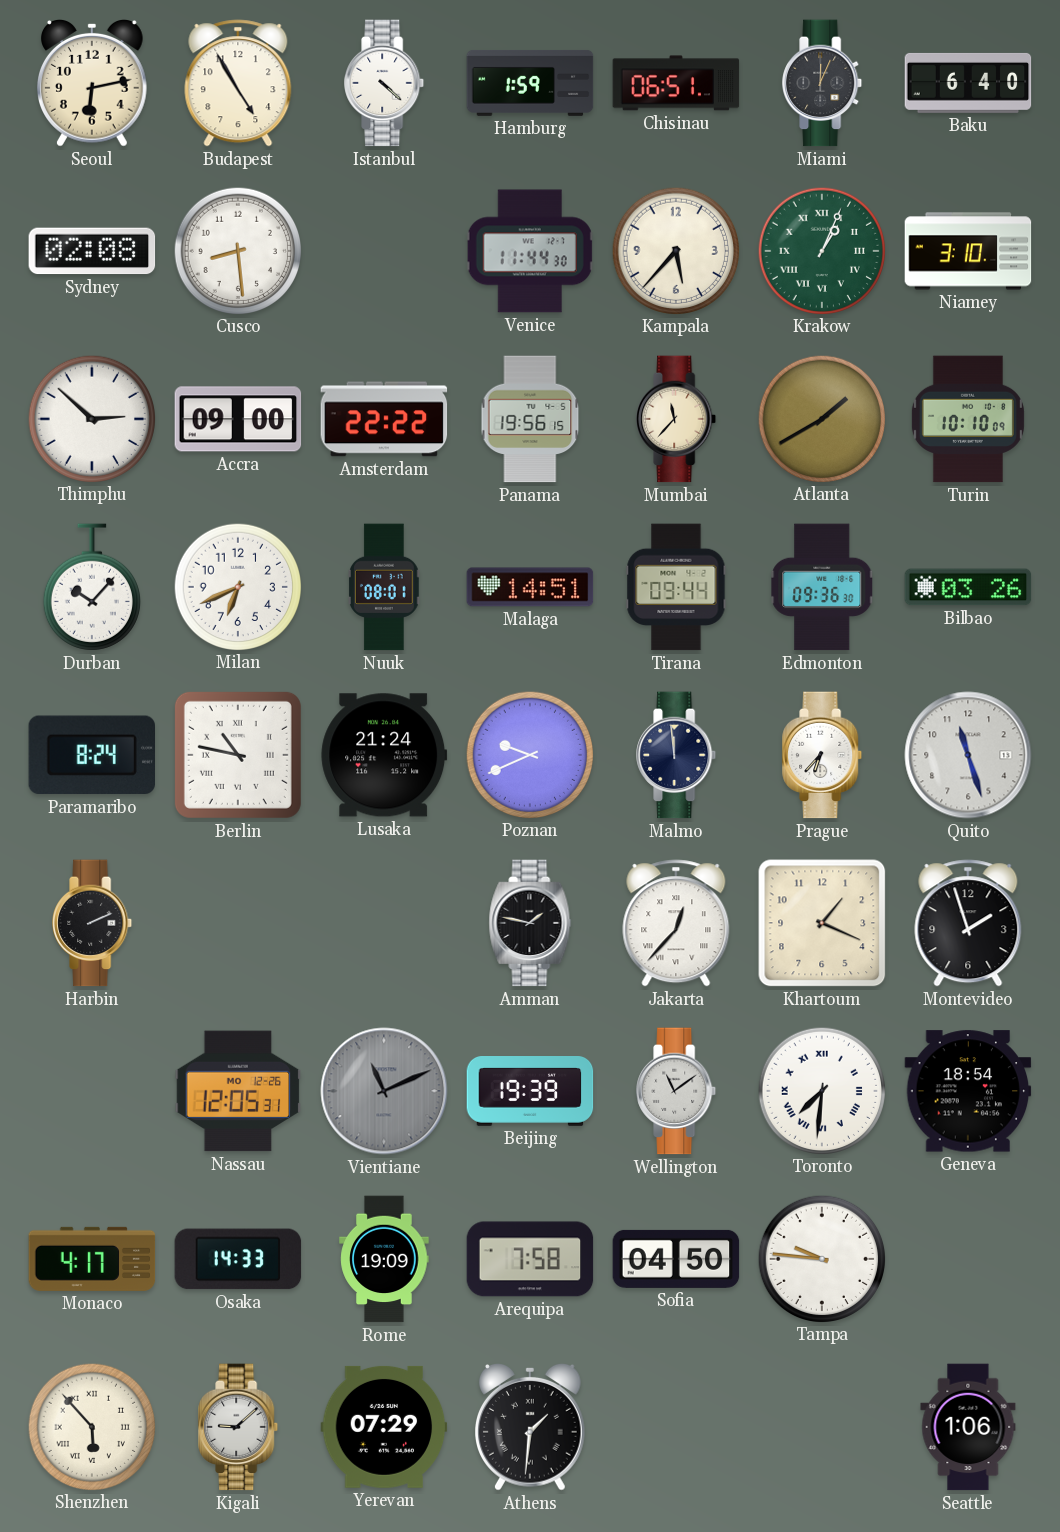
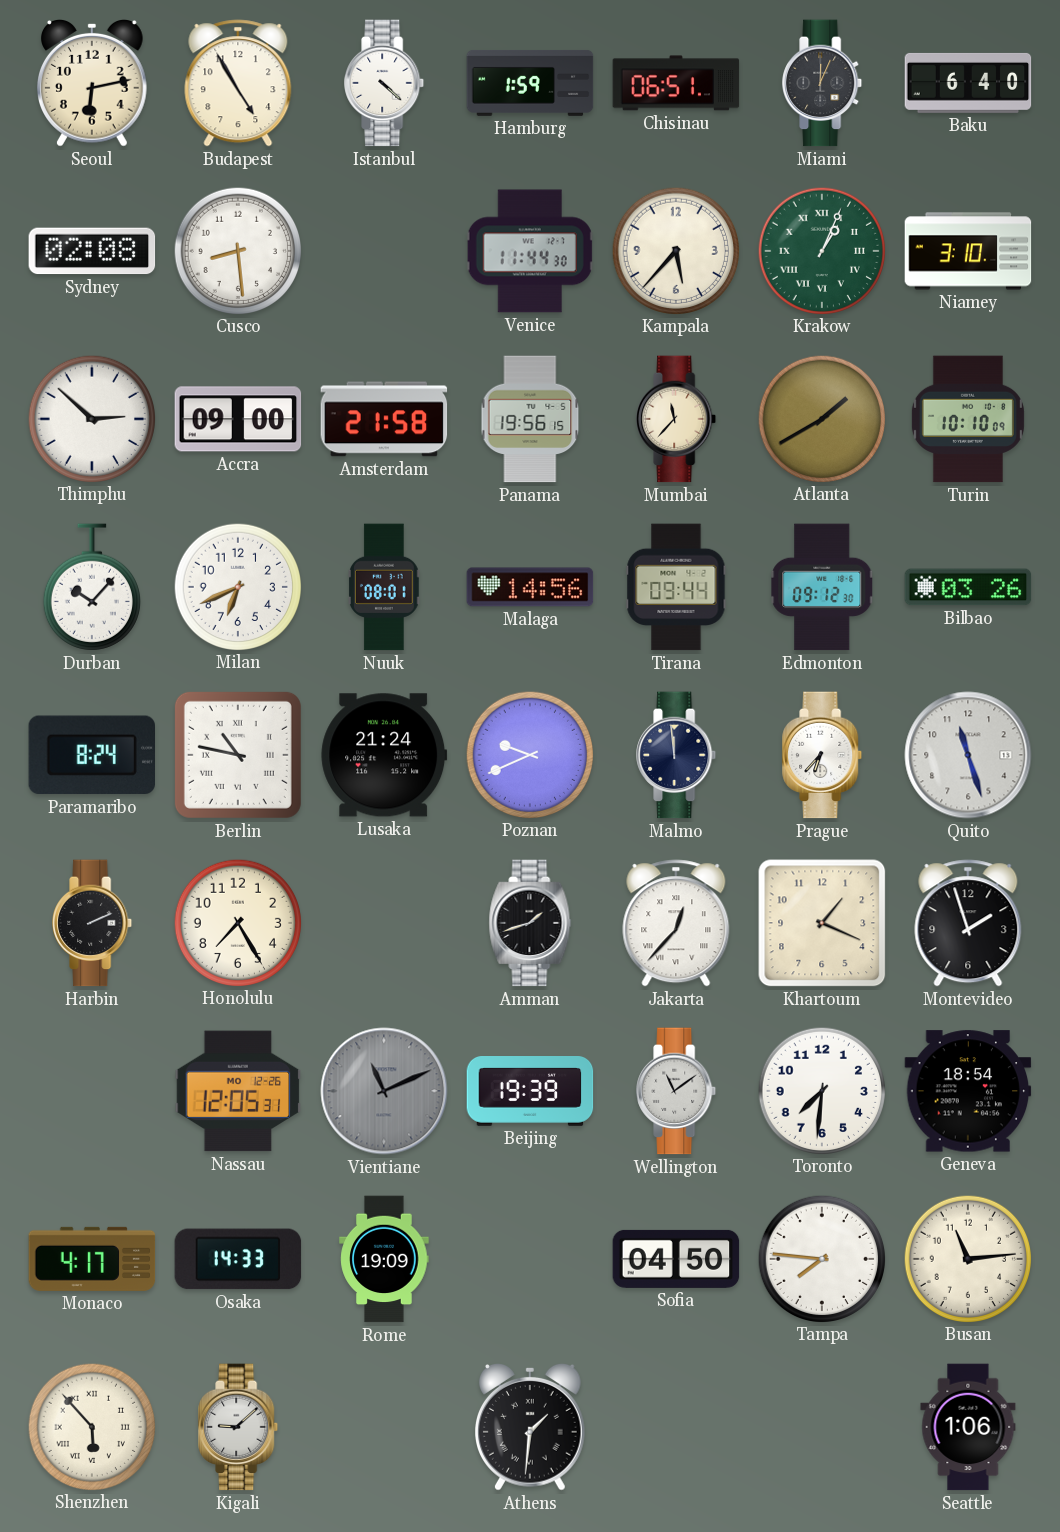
Amsterdam: 22:22 -> 21:58 (384, 419)
Malaga: 14:51 -> 14:56 (530, 587)
Edmonton: 09:36 -> 09:12 (822, 587)
Honolulu: none -> 7:25 (237, 922)
Amman: 1:47 -> 1:42 (530, 923)
Toronto numerals: Roman -> Arabic (821, 1090)
Arequipa: 7:58 -> none (530, 1259)
Tampa: 9:46 -> 7:46 (821, 1258)
Busan: none -> 11:14 (967, 1258)
Yerevan: 07:29 -> none (384, 1427)
